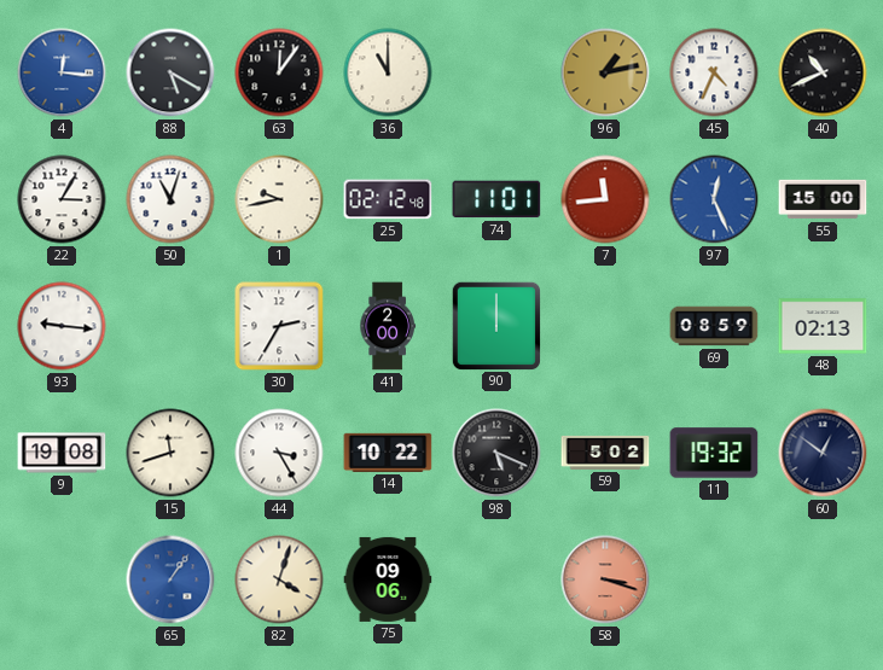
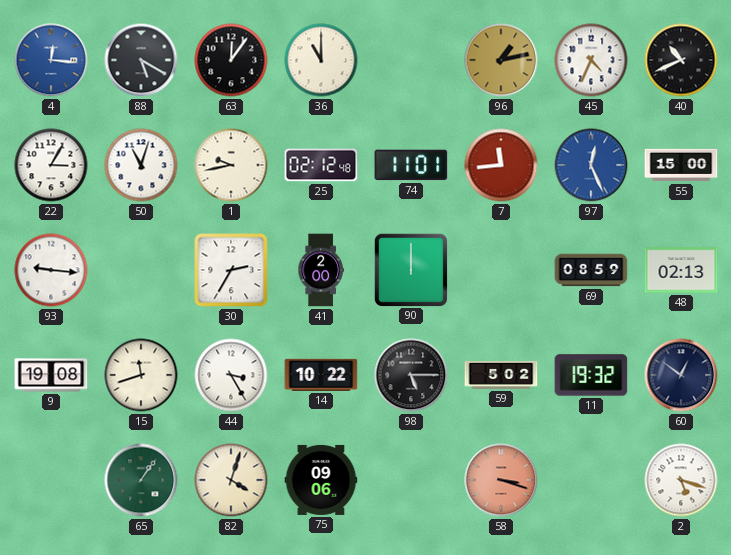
98: 5:19 -> 5:15 (411, 375)
65 dial: blue -> green (141, 480)
2: none -> 5:18 (681, 480)
